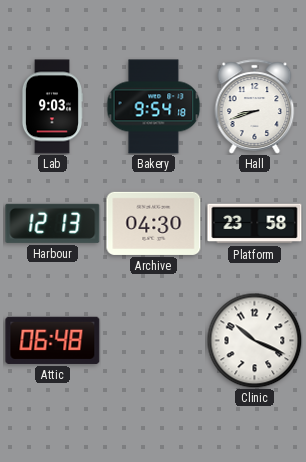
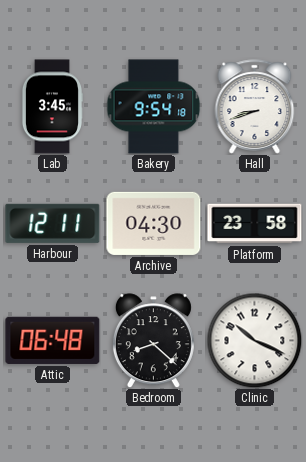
Lab: 9:03 -> 3:45 (52, 107)
Harbour: 12:13 -> 12:11 (53, 223)
Bedroom: none -> 8:22 (153, 341)
